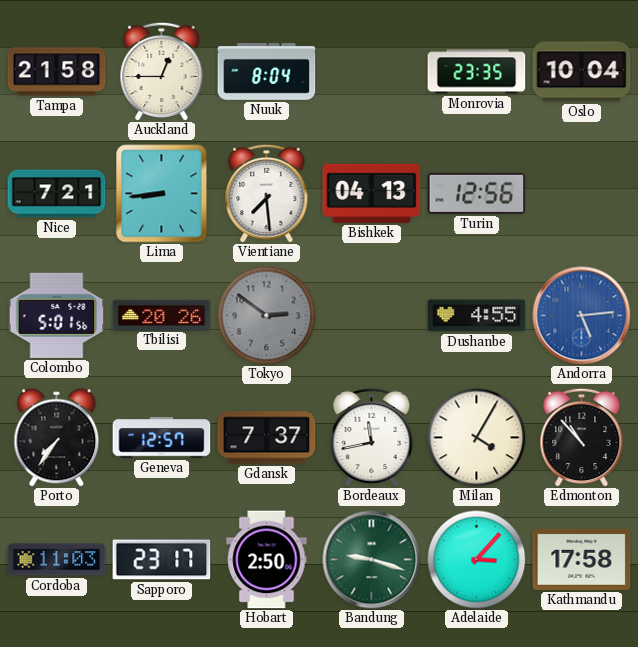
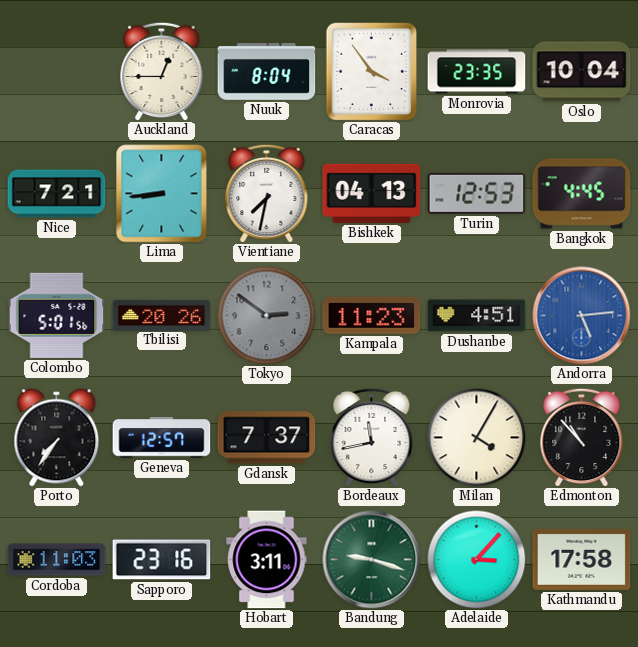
Tampa: 21:58 -> none (57, 72)
Caracas: none -> 3:54 (372, 71)
Vientiane: 7:29 -> 7:32 (267, 193)
Turin: 12:56 -> 12:53 (477, 193)
Bangkok: none -> 4:45 (582, 194)
Kampala: none -> 11:23 (372, 315)
Dushanbe: 4:55 -> 4:51 (477, 316)
Sapporo: 23:17 -> 23:16 (162, 560)
Hobart: 2:50 -> 3:11 (267, 560)
